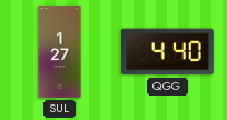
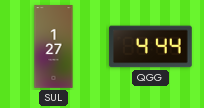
QGG: 4:40 -> 4:44 (151, 47)
